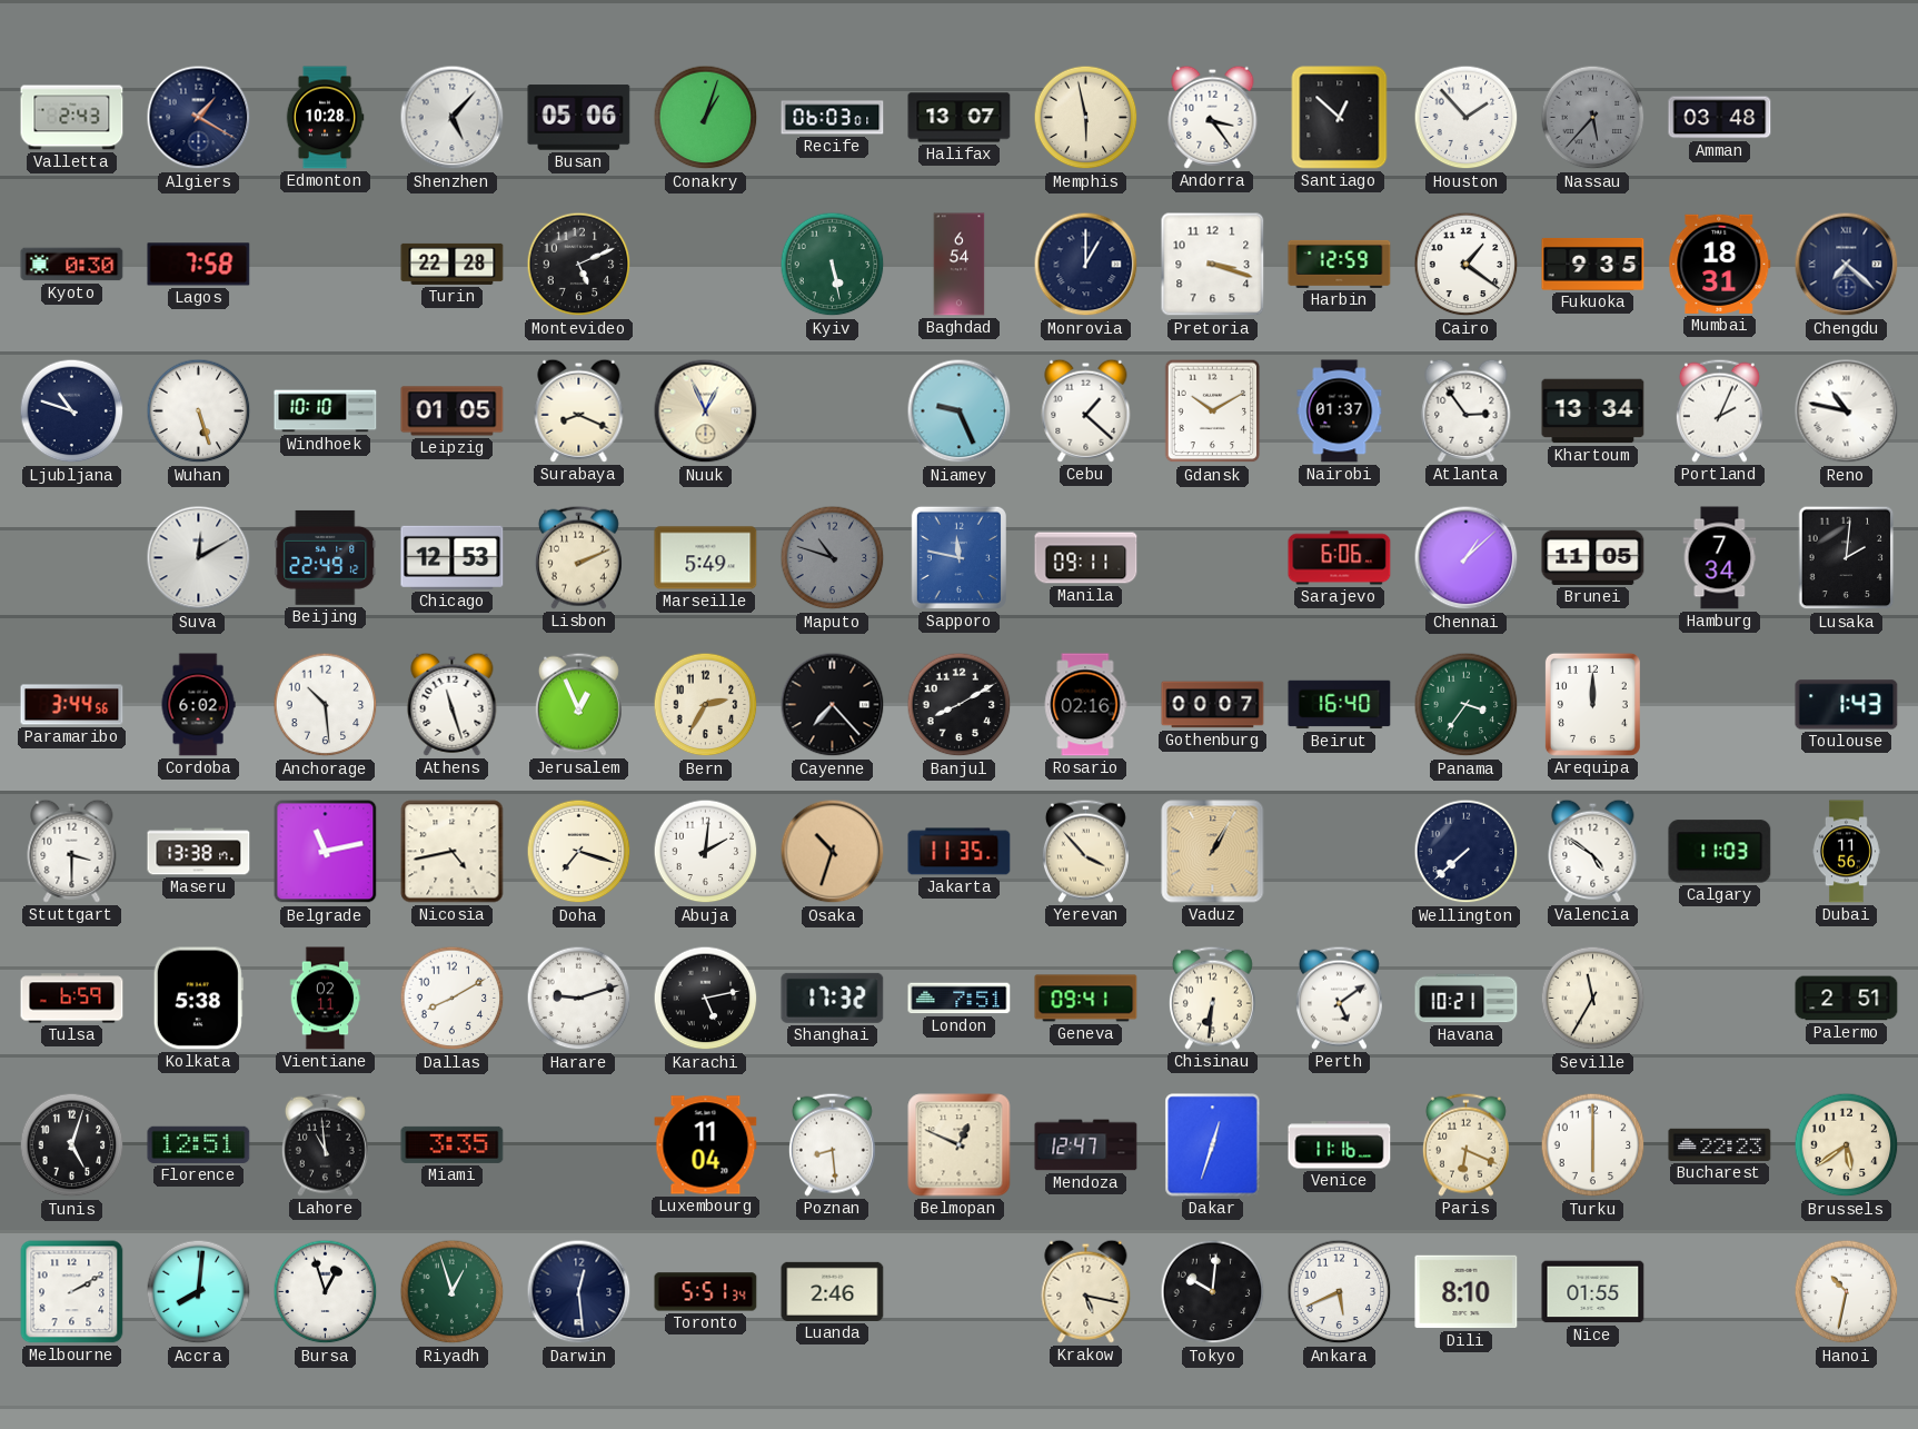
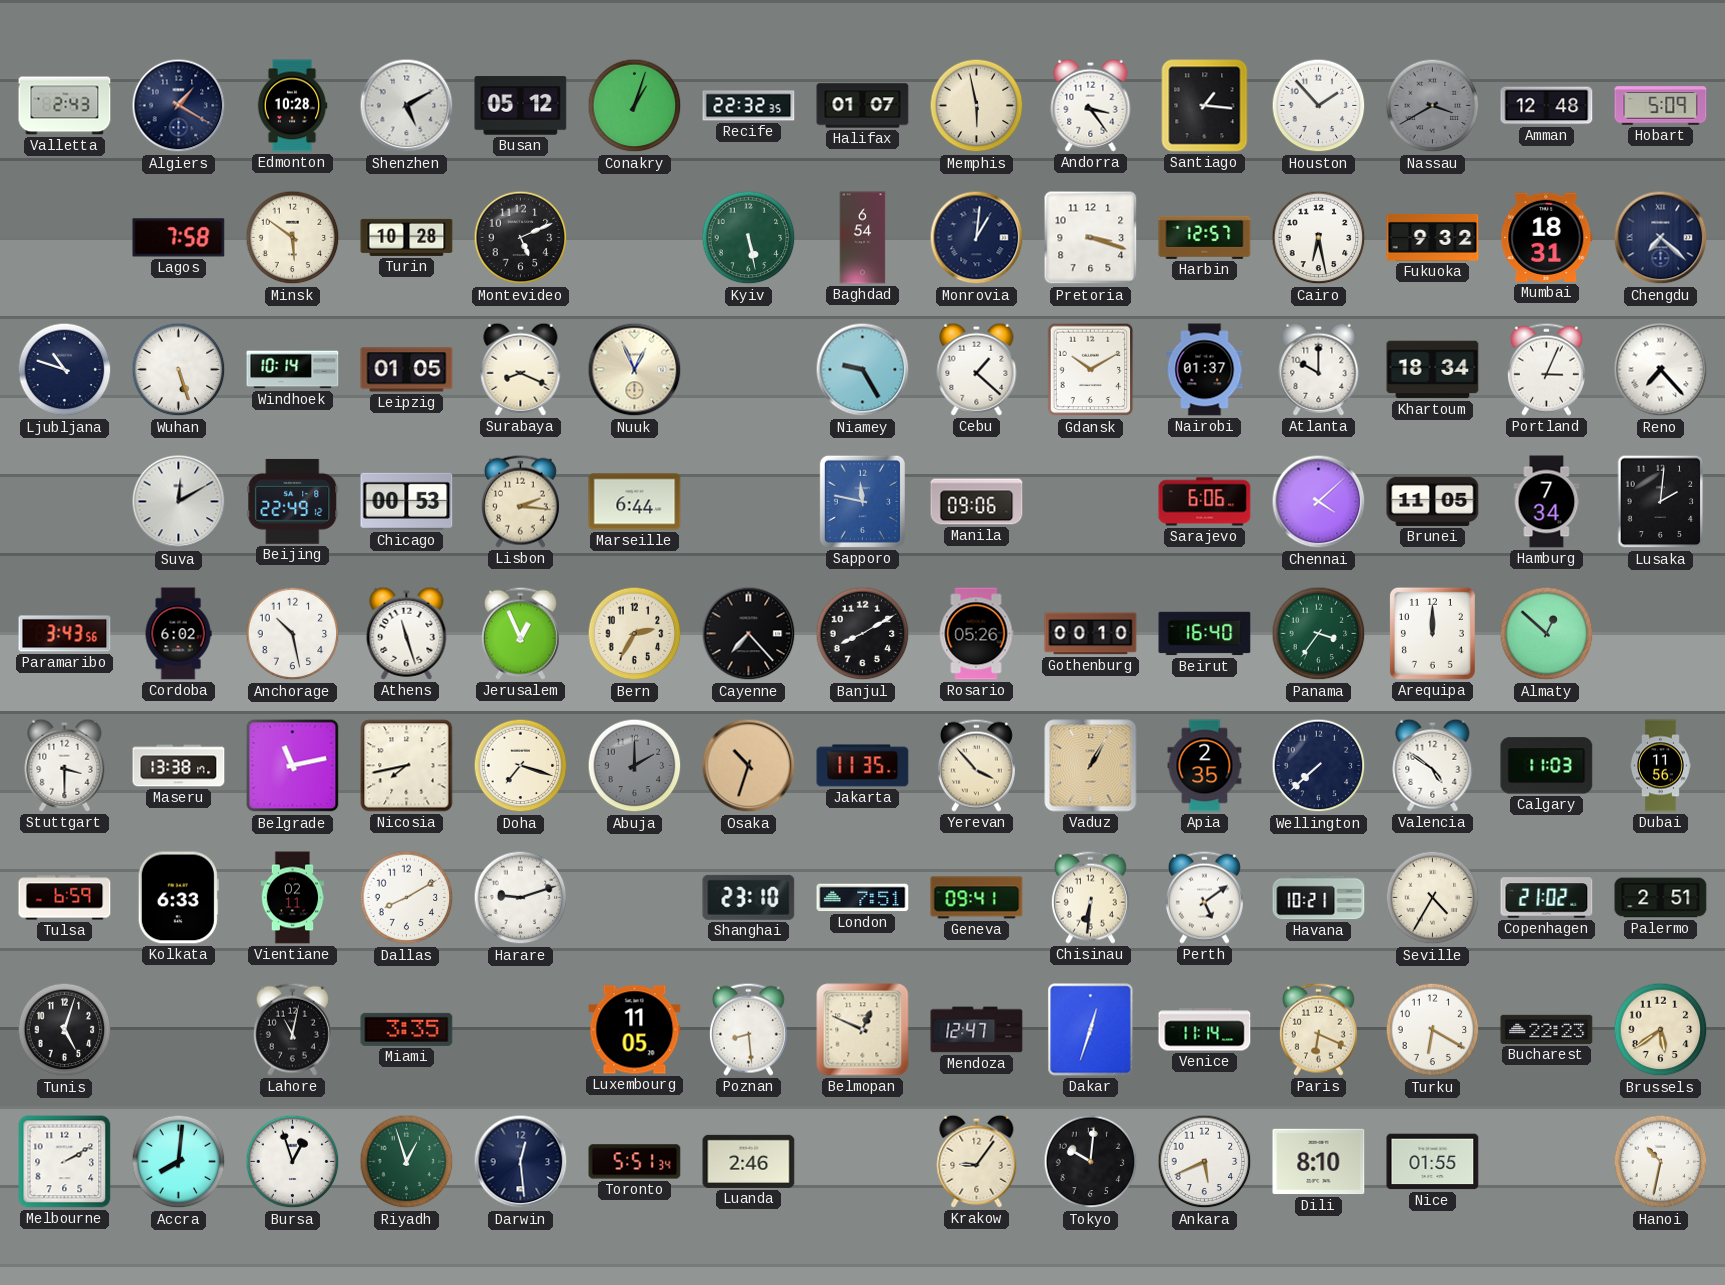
Shenzhen: 5:07 -> 5:10 (407, 106)
Busan: 05:06 -> 05:12 (521, 106)
Recife: 06:03 -> 22:32 (749, 106)
Halifax: 13:07 -> 01:07 (863, 106)
Santiago: 12:52 -> 1:16 (1205, 106)
Nassau: 5:37 -> 3:40 (1433, 106)
Amman: 03:48 -> 12:48 (1547, 106)
Hobart: none -> 5:09 (1661, 106)
Kyoto: 0:30 -> none (72, 265)
Minsk: none -> 5:51 (293, 238)
Turin: 22:28 -> 10:28 (407, 237)
Monrovia: 1:00 -> 1:01 (977, 238)
Harbin: 12:59 -> 12:57 (1205, 237)
Cairo: 1:21 -> 6:28 (1319, 238)
Fukuoka: 9:35 -> 9:32 (1433, 237)
Windhoek: 10:10 -> 10:14 (293, 370)
Niamey: 9:26 -> 9:25 (863, 370)
Atlanta: 2:54 -> 10:00 (1319, 369)
Khartoum: 13:34 -> 18:34 (1433, 370)
Portland: 2:04 -> 3:04 (1546, 369)
Reno: 10:47 -> 7:23 (1661, 370)
Chicago: 12:53 -> 00:53 (407, 501)
Lisbon: 2:11 -> 2:16 (520, 501)
Marseille: 5:49 -> 6:44 (635, 502)
Maputo: 10:48 -> none (833, 558)
Manila: 09:11 -> 09:06 (977, 502)
Chennai: 1:08 -> 4:08 (1319, 502)
Paramaribo: 3:44 -> 3:43 (65, 634)
Anchorage: 10:29 -> 10:28 (293, 634)
Rosario: 02:16 -> 05:26 (976, 634)
Gothenburg: 00:07 -> 00:10 (1091, 634)
Almaty: none -> 12:52 (1547, 634)
Toulouse: 1:43 -> none (1847, 705)
Nicosia: 4:43 -> 7:43 (407, 766)
Abuja: 2:01 -> 2:00 (635, 766)
Abuja dial: white -> grey (635, 766)
Apia: none -> 2:35 (1205, 766)
Kolkata: 5:38 -> 6:33 (178, 898)
Karachi: 5:13 -> none (706, 999)
Shanghai: 17:32 -> 23:10 (749, 897)
Seville: 11:35 -> 4:35 (1433, 898)
Copenhagen: none -> 21:02 (1547, 898)
Florence: 12:51 -> none (199, 1144)
Lahore: 10:59 -> 11:02 (292, 1029)
Luxembourg: 11:04 -> 11:05 (635, 1030)
Venice: 11:16 -> 11:14 (1205, 1030)
Turku: 6:00 -> 6:20 (1433, 1030)
Krakow: 5:17 -> 9:06 (977, 1161)
